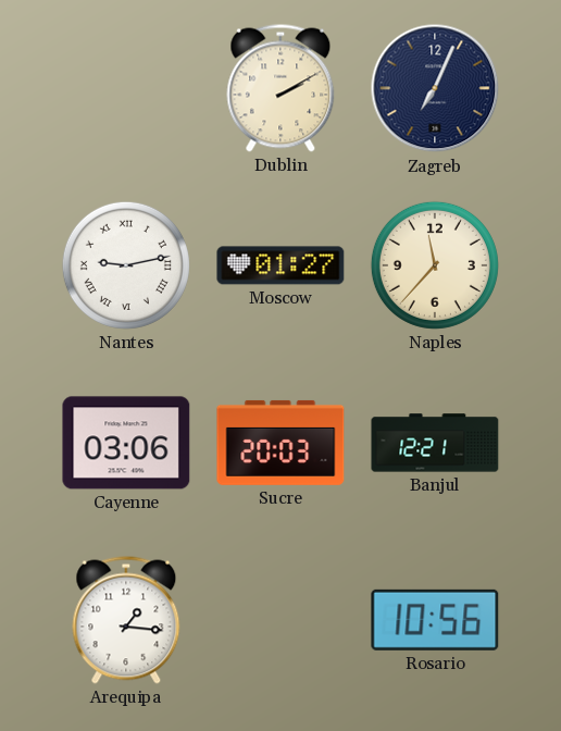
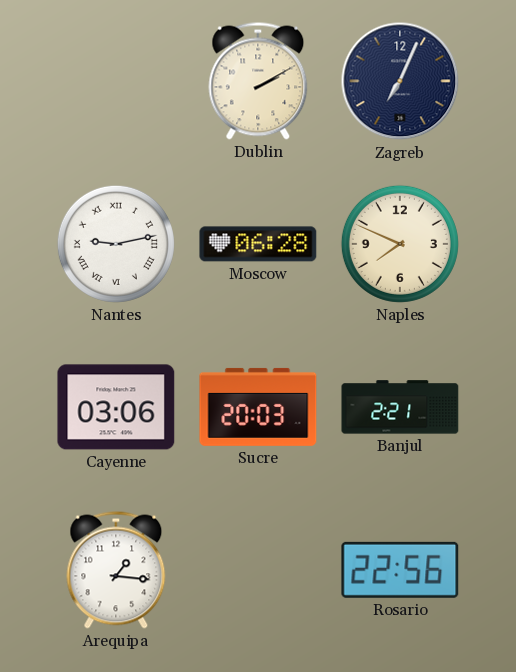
Moscow: 01:27 -> 06:28 (258, 244)
Naples: 11:37 -> 7:49 (400, 244)
Banjul: 12:21 -> 2:21 (400, 407)
Rosario: 10:56 -> 22:56 (400, 570)
